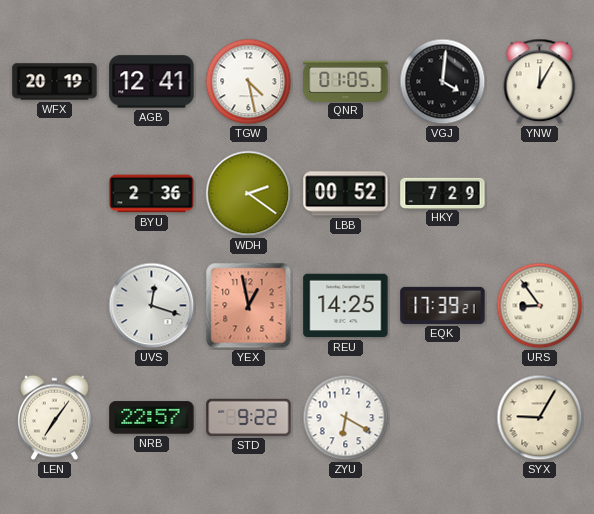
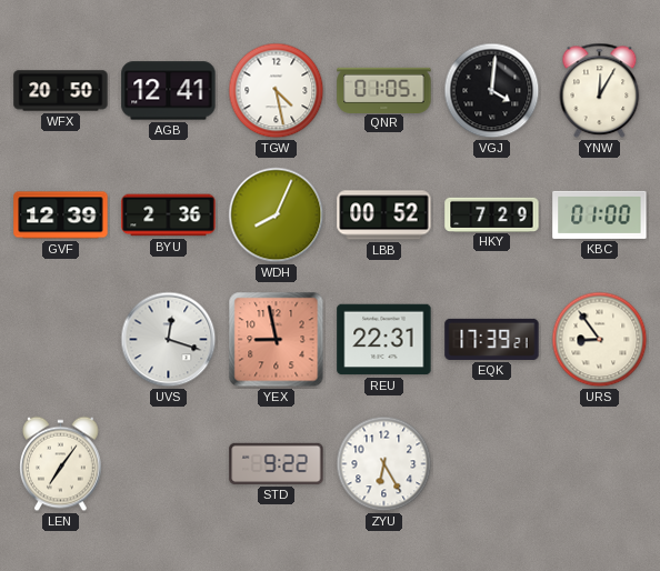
WFX: 20:19 -> 20:50 (61, 91)
GVF: none -> 12:39 (61, 216)
WDH: 2:21 -> 8:04 (277, 216)
KBC: none -> 01:00 (600, 214)
YEX: 12:58 -> 8:58 (277, 340)
REU: 14:25 -> 22:31 (384, 340)
NRB: 22:57 -> none (152, 418)
ZYU: 6:20 -> 6:25 (384, 464)
SYX: 9:05 -> none (540, 418)
